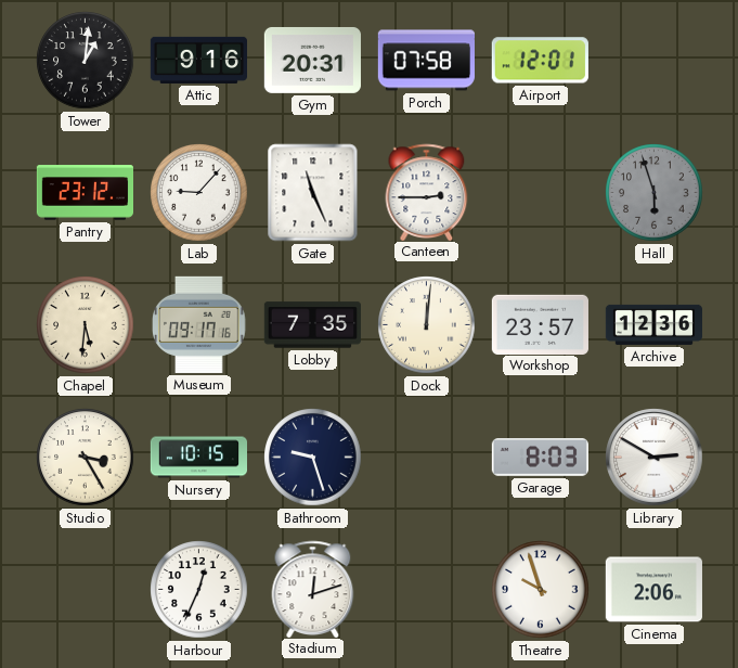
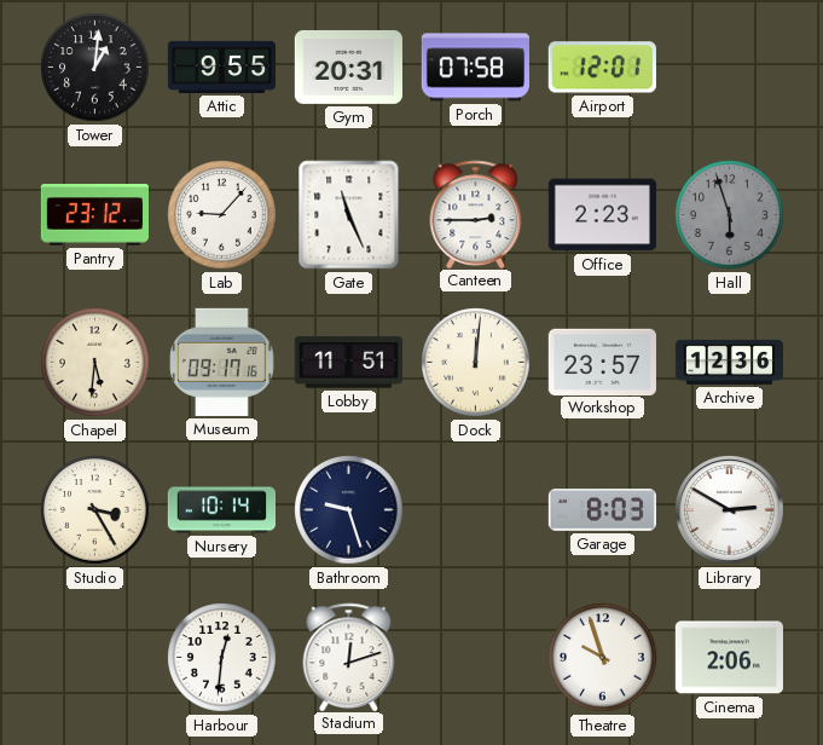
Attic: 9:16 -> 9:55 (221, 67)
Office: none -> 2:23 (602, 215)
Lobby: 7:35 -> 11:51 (348, 363)
Nursery: 10:15 -> 10:14 (221, 510)
Harbour: 12:34 -> 12:31 (222, 658)
